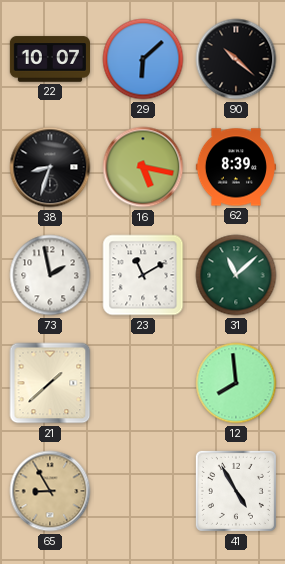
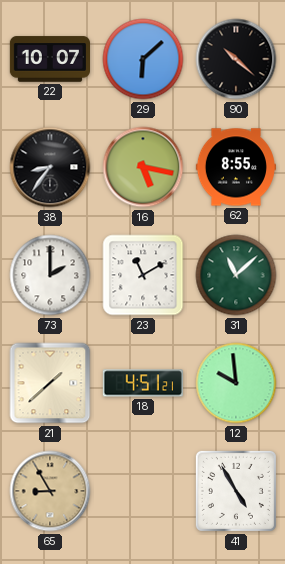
38: 8:33 -> 8:36 (50, 167)
62: 8:39 -> 8:55 (235, 167)
73: 1:58 -> 2:00 (50, 275)
18: none -> 4:51 (143, 383)
12: 7:59 -> 9:59 (236, 383)
